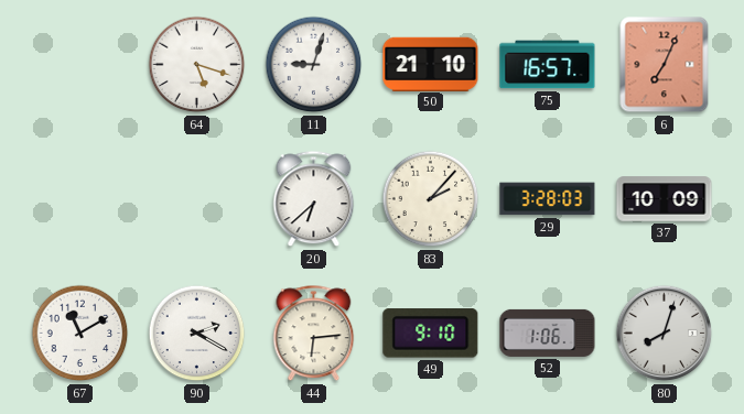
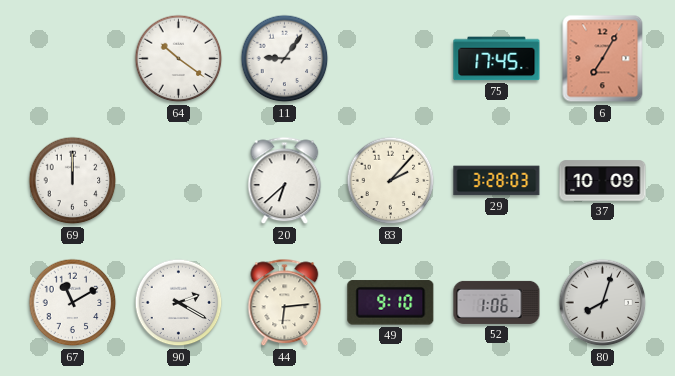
64: 5:18 -> 10:21 (179, 59)
11: 9:03 -> 9:06 (285, 59)
50: 21:10 -> none (431, 64)
75: 16:57 -> 17:45 (497, 59)
6: 7:04 -> 7:05 (603, 59)
69: none -> 12:00 (73, 181)
